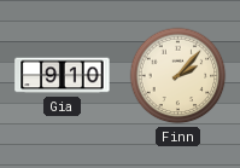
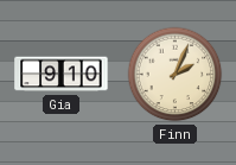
Finn: 2:07 -> 2:04 (176, 75)
